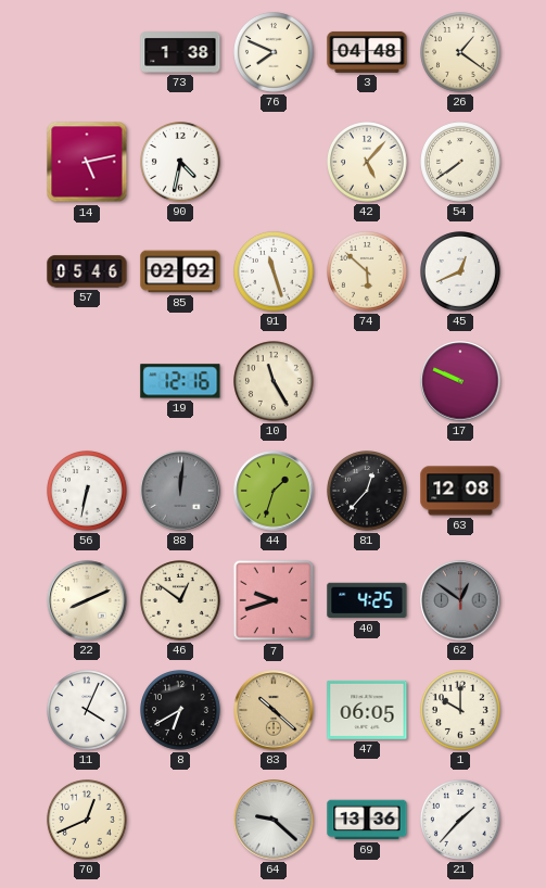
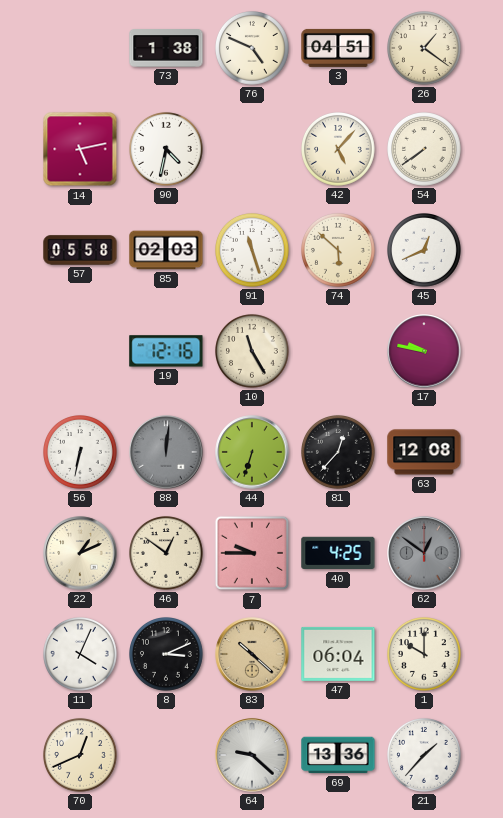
76: 7:49 -> 4:49 (253, 49)
3: 04:48 -> 04:51 (338, 48)
57: 05:46 -> 05:58 (80, 250)
85: 02:02 -> 02:03 (166, 250)
17: 9:49 -> 9:47 (424, 351)
44: 1:33 -> 6:33 (252, 452)
22: 8:11 -> 1:11 (80, 553)
7: 9:42 -> 9:45 (252, 553)
8: 6:40 -> 3:11 (167, 655)
47: 06:05 -> 06:04 (338, 654)
